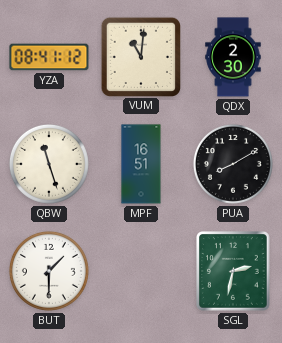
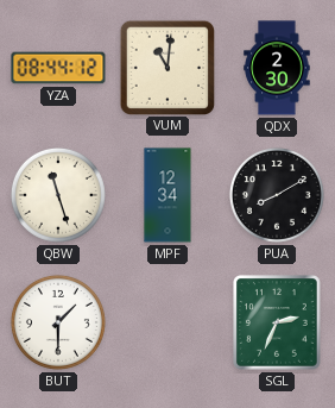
YZA: 08:41 -> 08:44 (58, 68)
MPF: 16:51 -> 12:34 (167, 195)
SGL: 2:32 -> 2:34 (278, 324)
